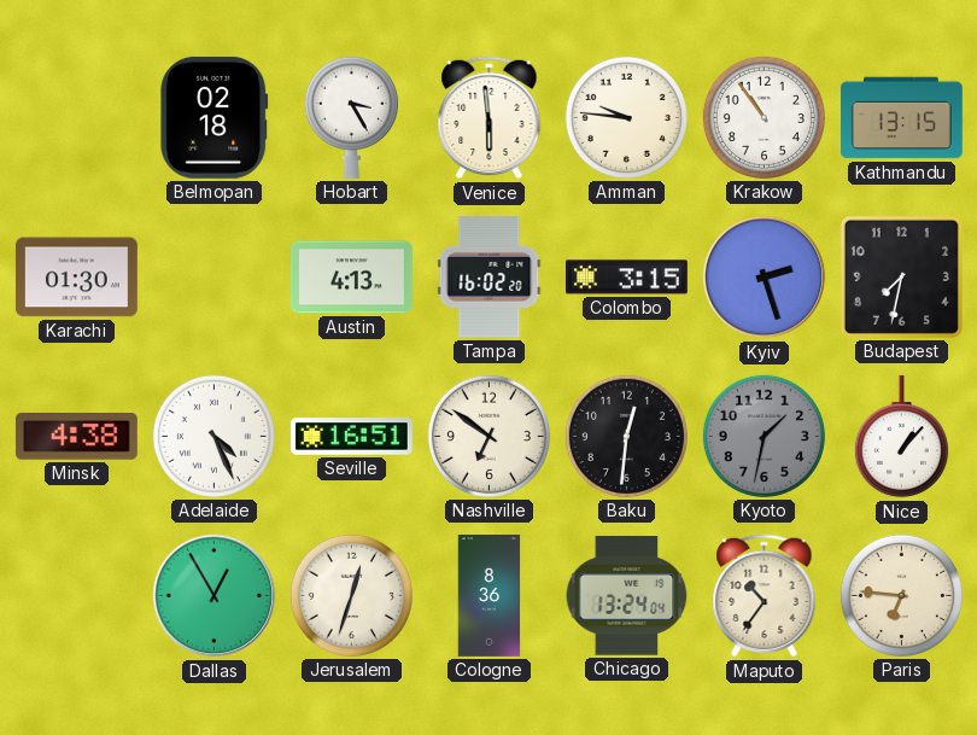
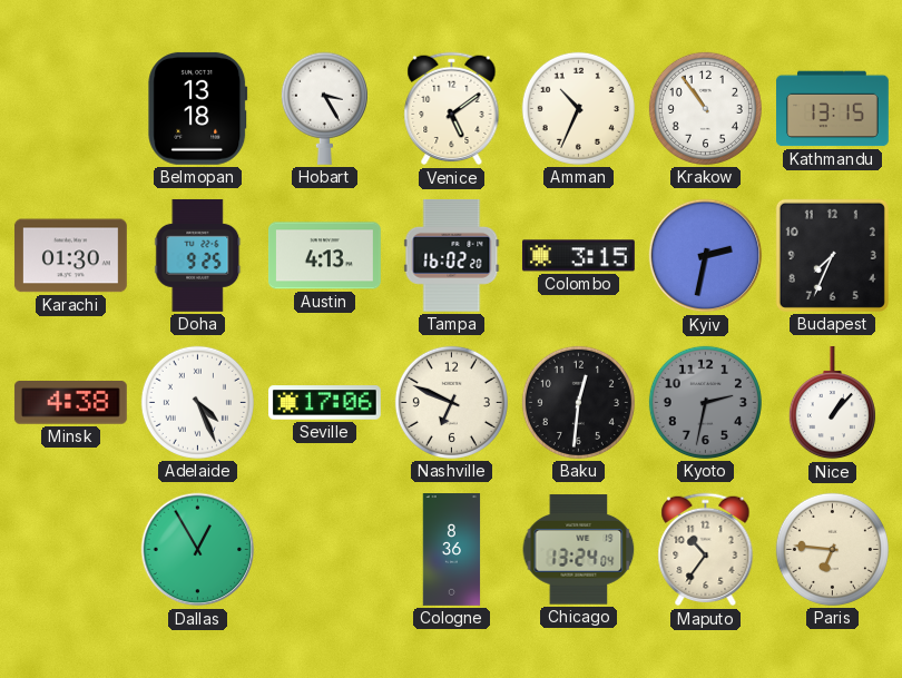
Belmopan: 02:18 -> 13:18 (198, 108)
Venice: 5:59 -> 5:09 (452, 109)
Amman: 9:46 -> 10:34 (578, 108)
Doha: none -> 9:25 (198, 255)
Kyiv: 2:27 -> 2:32 (706, 256)
Budapest: 7:32 -> 7:34 (832, 255)
Seville: 16:51 -> 17:06 (325, 403)
Nashville: 6:51 -> 6:49 (451, 402)
Kyoto: 1:32 -> 2:32 (705, 402)
Jerusalem: 12:33 -> none (351, 595)
